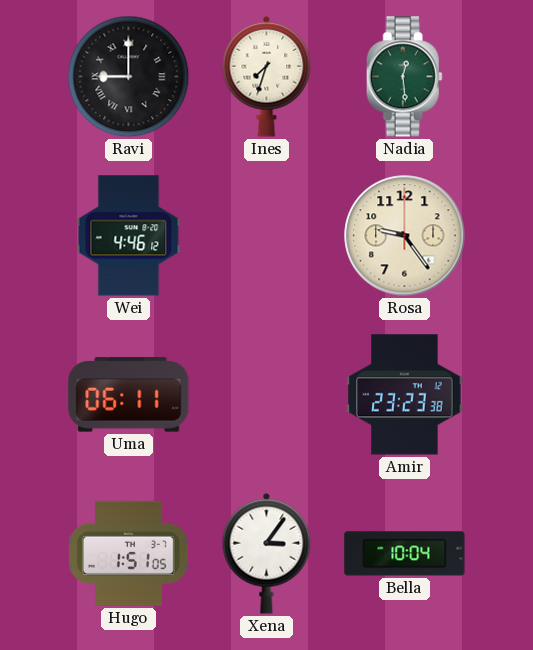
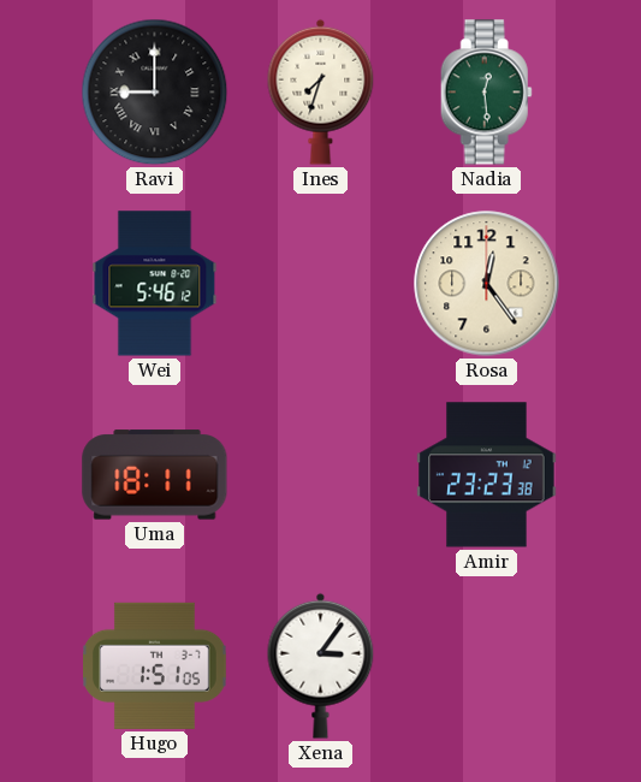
Wei: 4:46 -> 5:46 (155, 284)
Rosa: 9:24 -> 12:24 (487, 284)
Uma: 06:11 -> 18:11 (155, 475)
Bella: 10:04 -> none (405, 554)
